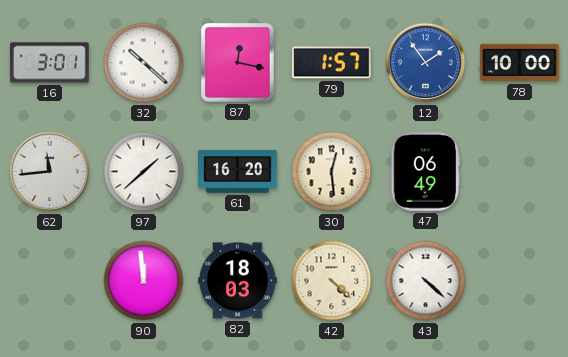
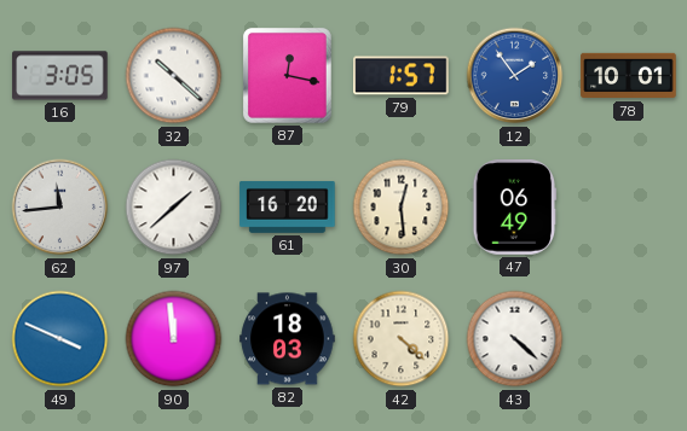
16: 3:01 -> 3:05 (60, 76)
78: 10:00 -> 10:01 (629, 76)
49: none -> 3:49 (60, 339)
